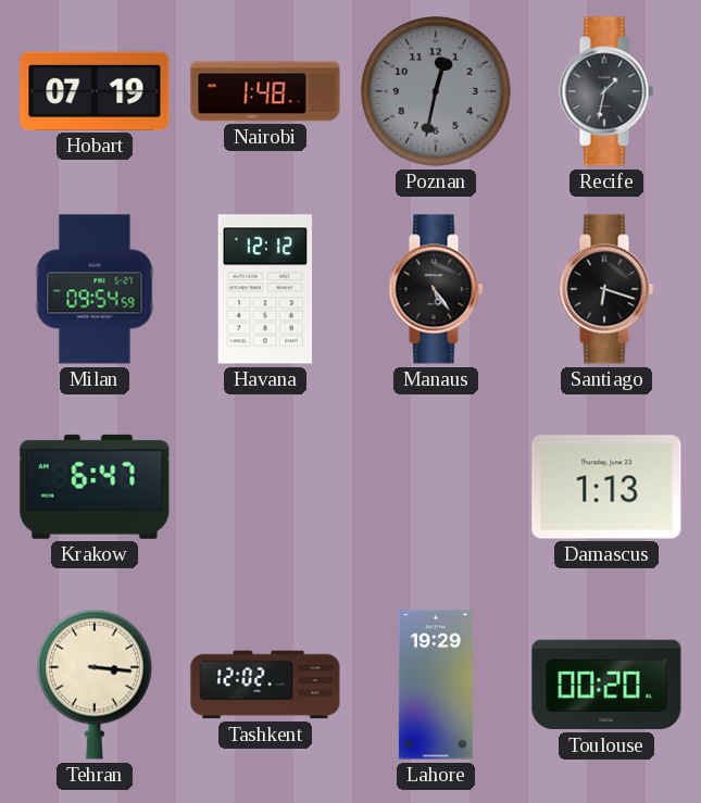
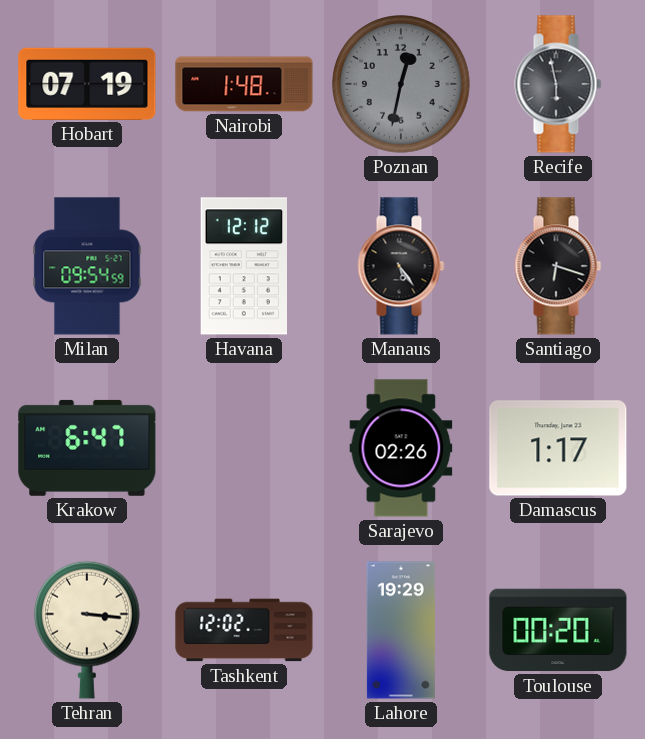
Recife: 1:32 -> 5:58 (558, 84)
Sarajevo: none -> 02:26 (401, 448)
Damascus: 1:13 -> 1:17 (558, 448)
